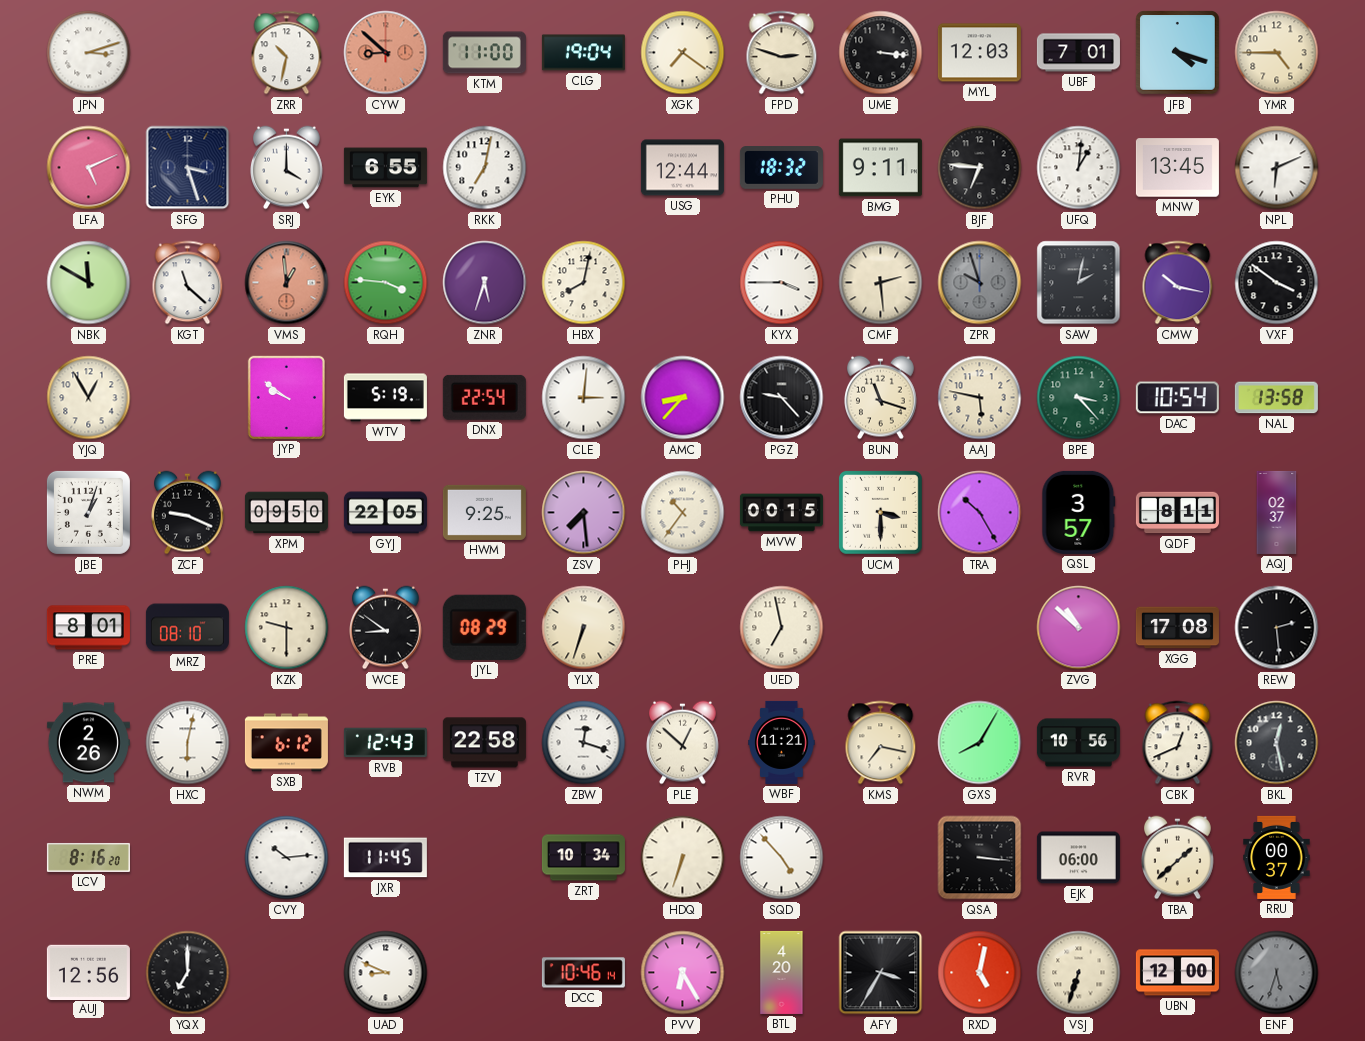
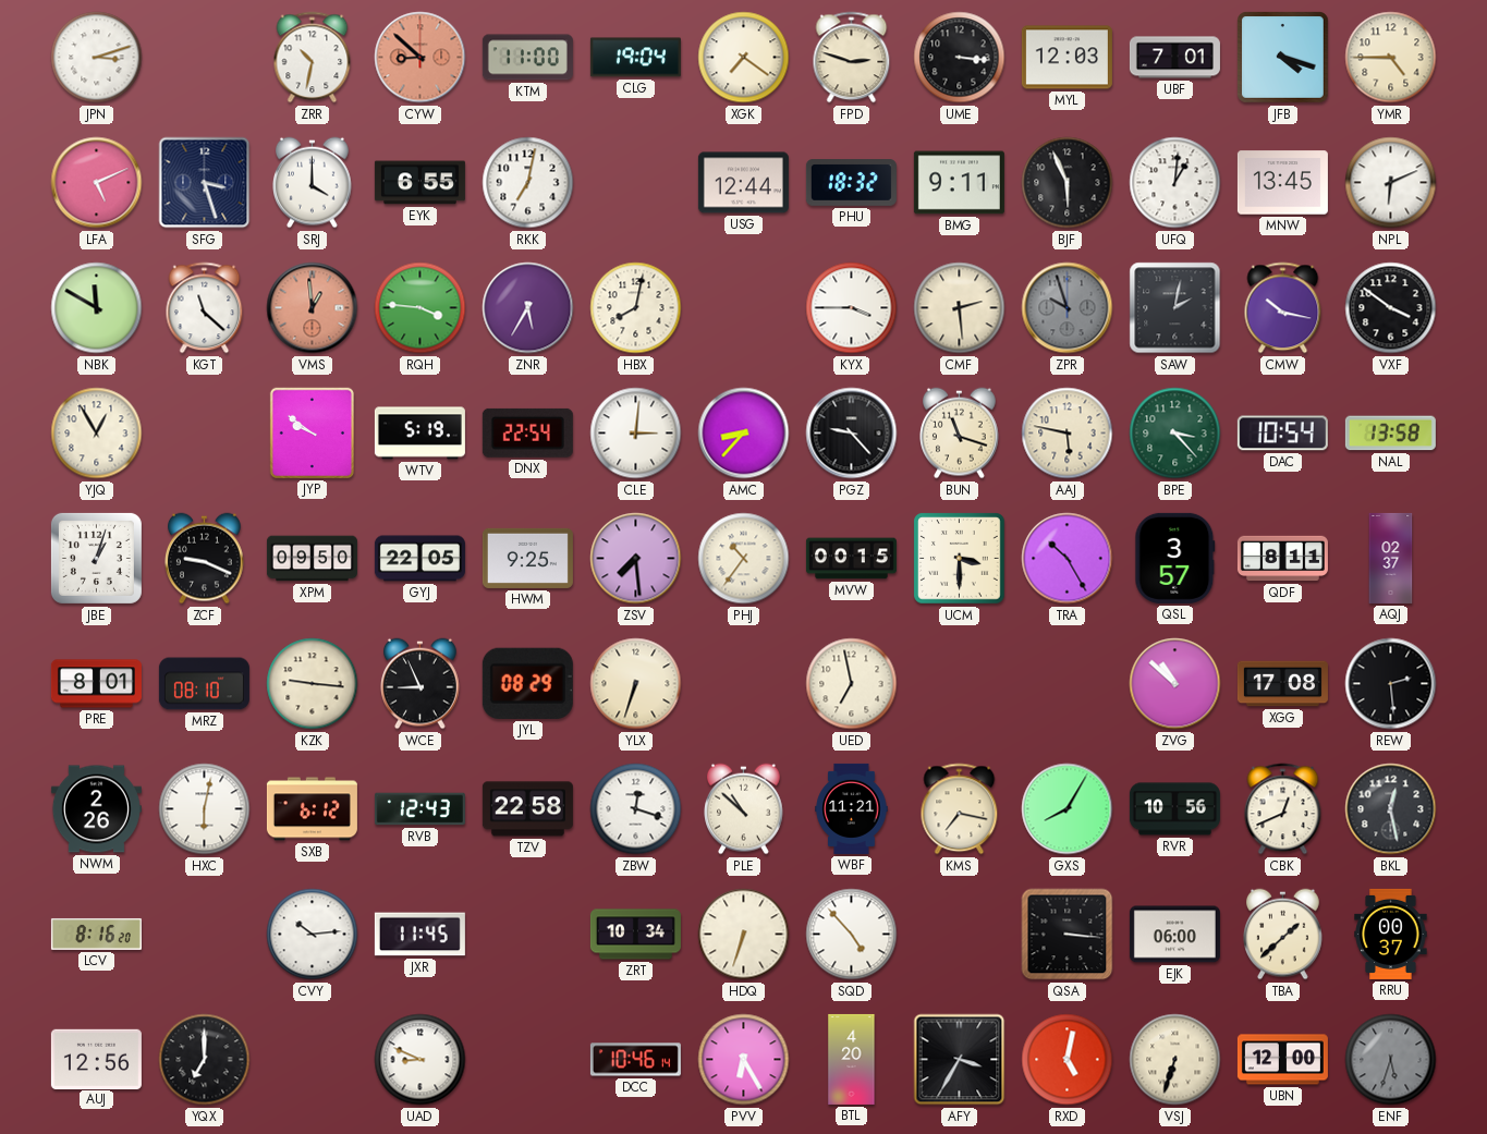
BJF: 6:46 -> 5:56 (1068, 183)
ZNR: 5:33 -> 5:35 (528, 308)
KZK: 9:30 -> 9:16 (313, 684)
WCE: 8:51 -> 8:56 (420, 684)
PLE: 12:52 -> 10:52 (744, 809)
